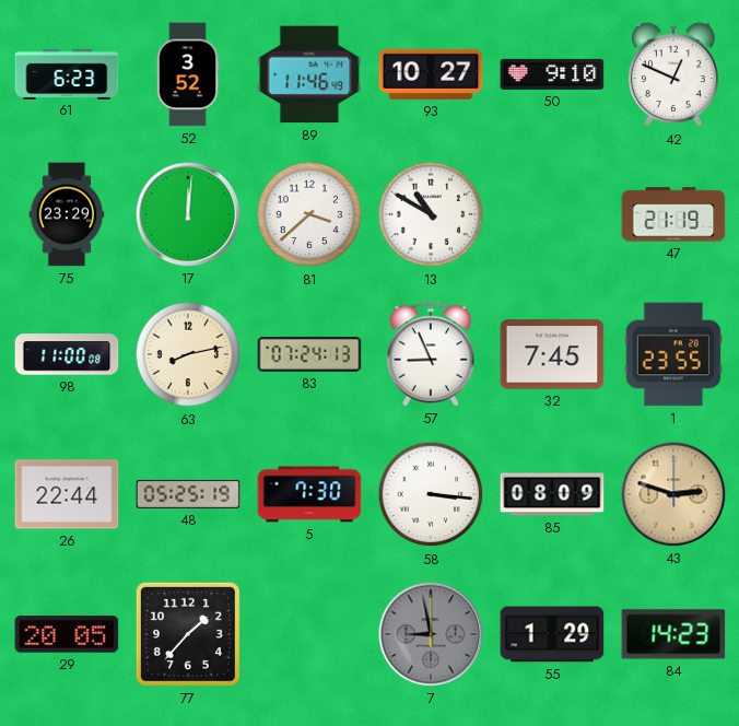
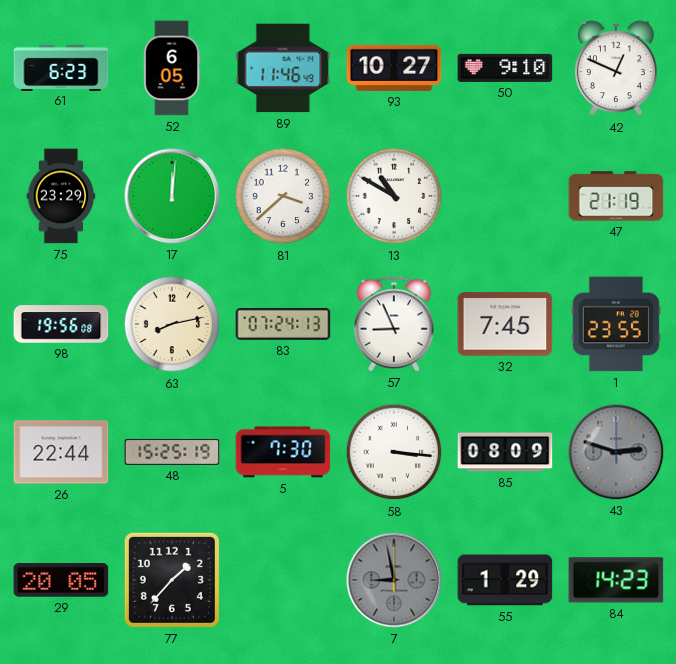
52: 3:52 -> 6:05 (172, 68)
98: 11:00 -> 19:56 (61, 324)
48: 05:25 -> 15:25 (172, 452)
43 dial: champagne -> grey (616, 452)
